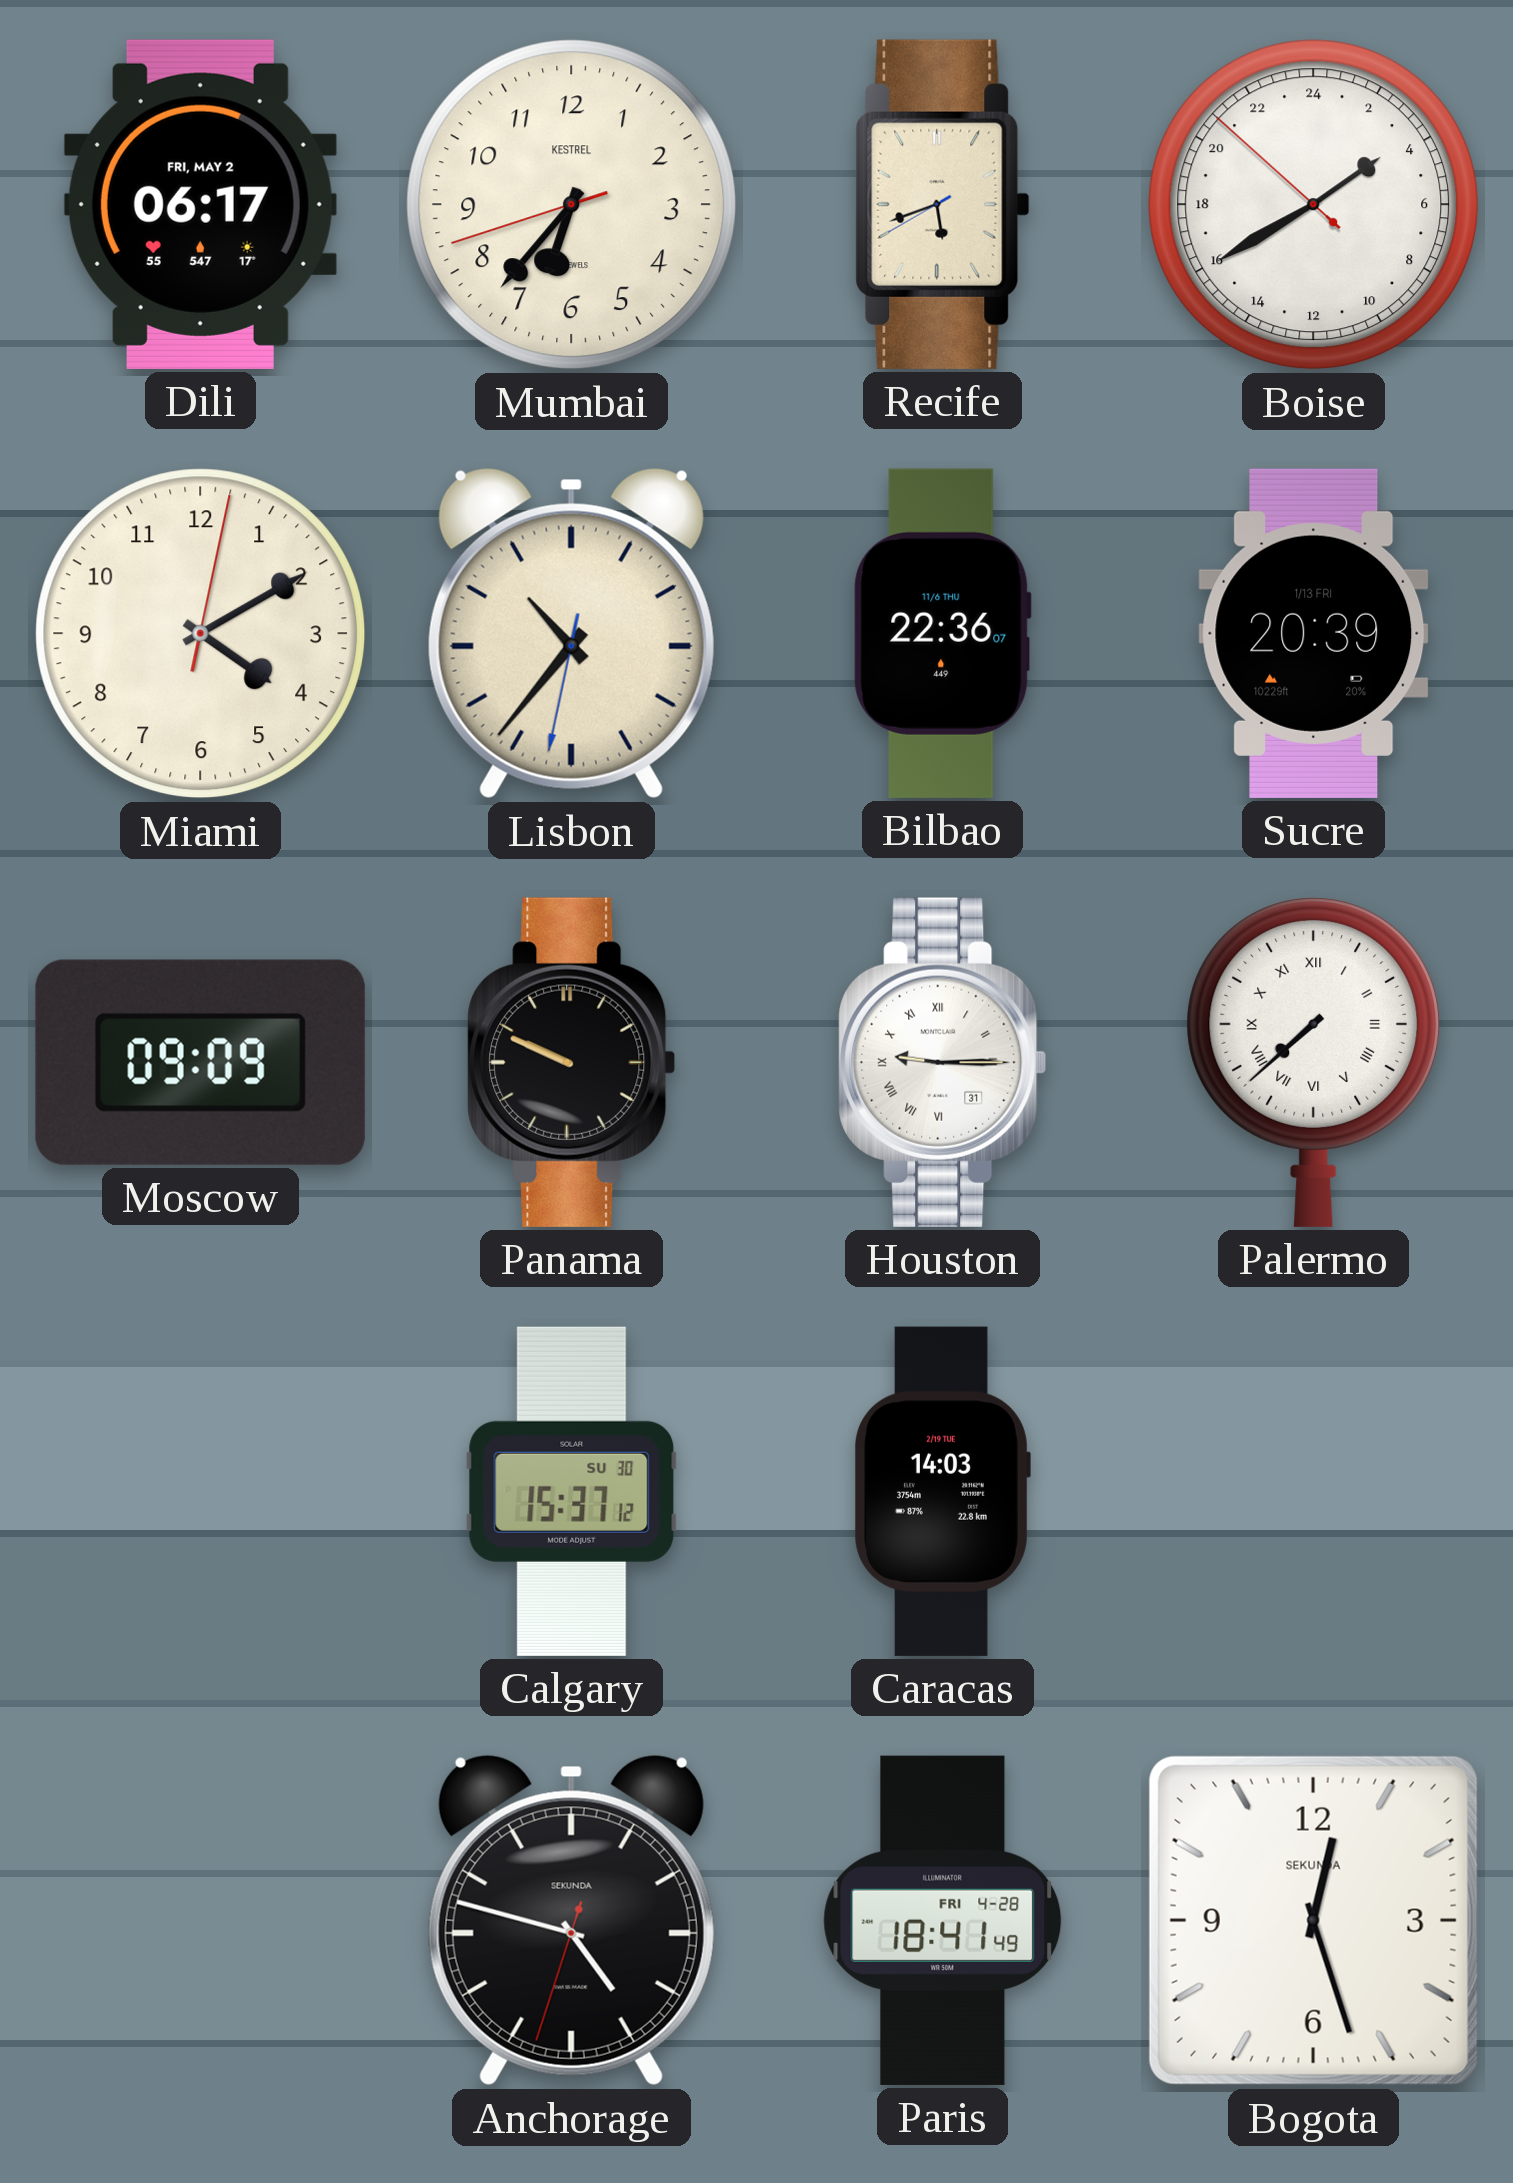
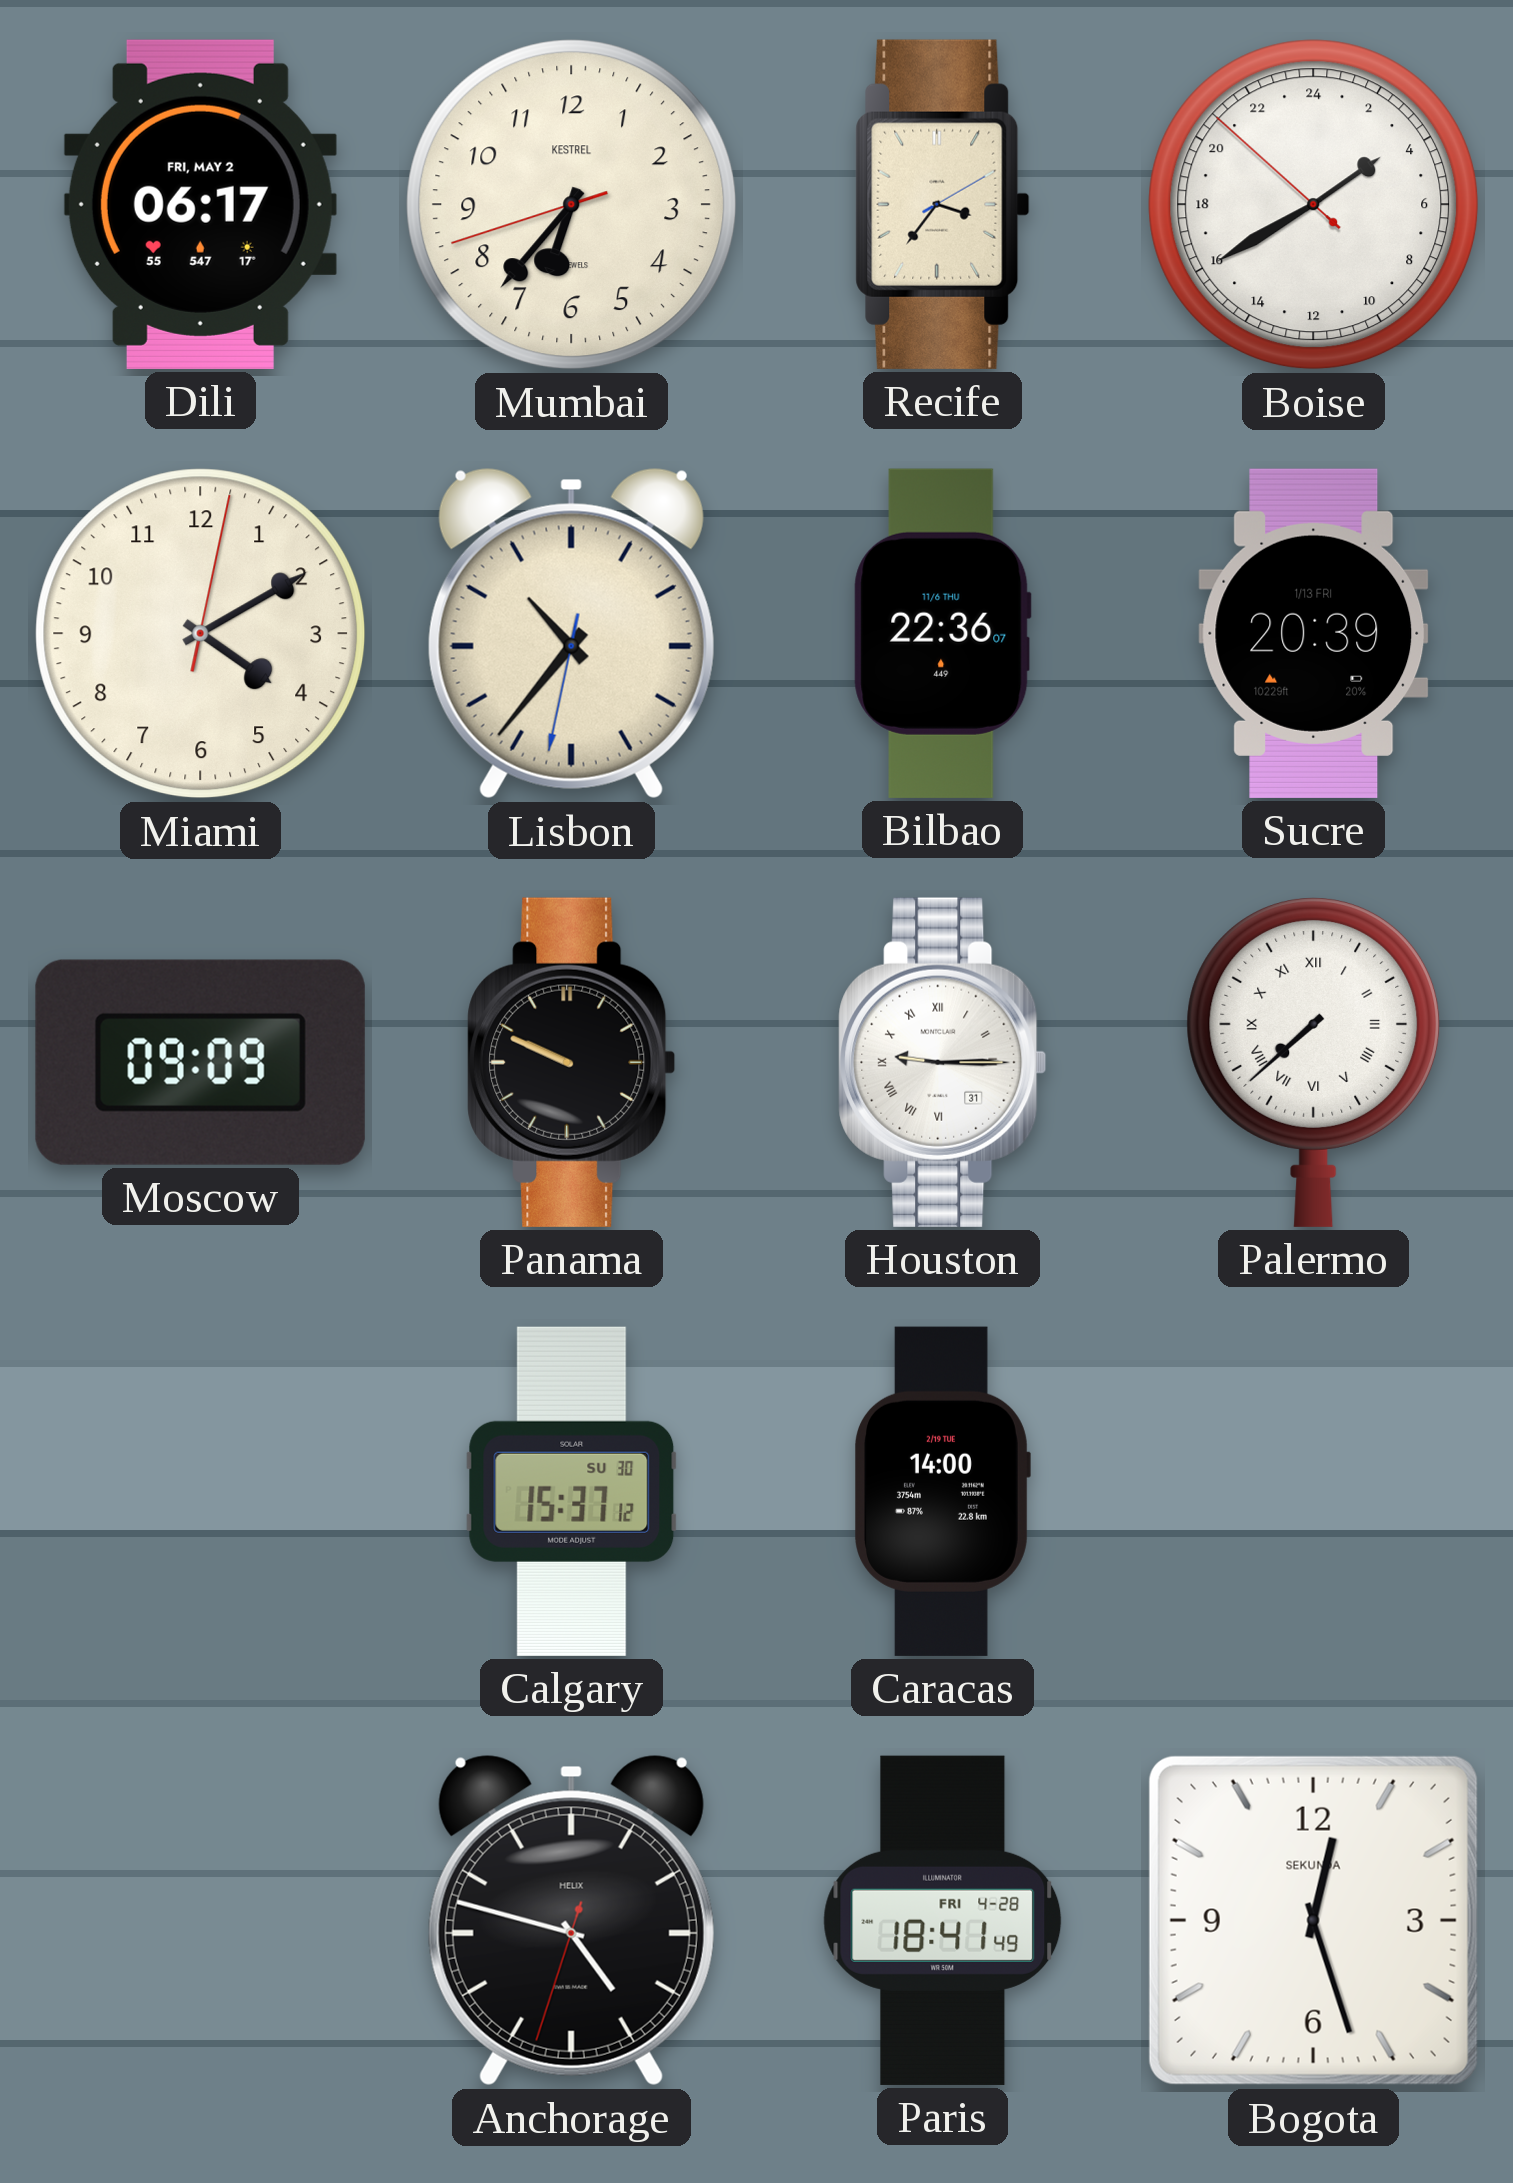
Recife: 5:41 -> 3:36 (943, 204)
Caracas: 14:03 -> 14:00 (942, 1491)
Anchorage brand: SEKUNDA -> HELIX (571, 1920)
